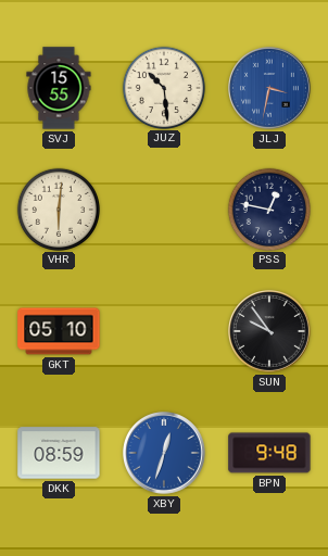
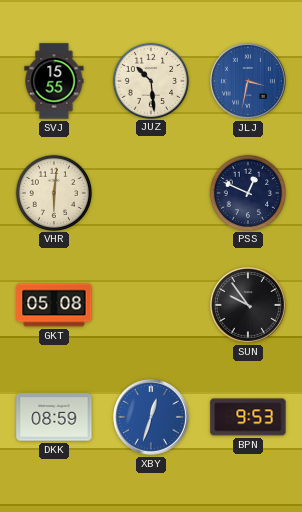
PSS: 12:47 -> 12:49 (247, 192)
GKT: 05:10 -> 05:08 (54, 305)
BPN: 9:48 -> 9:53 (248, 417)
